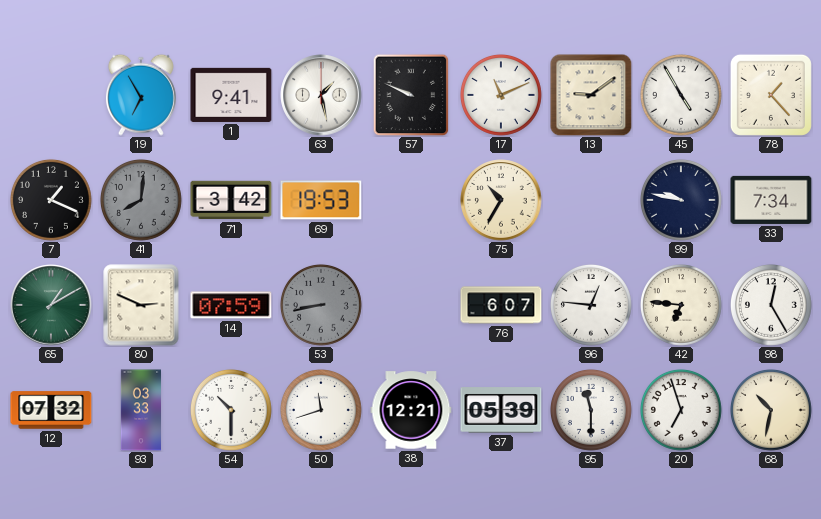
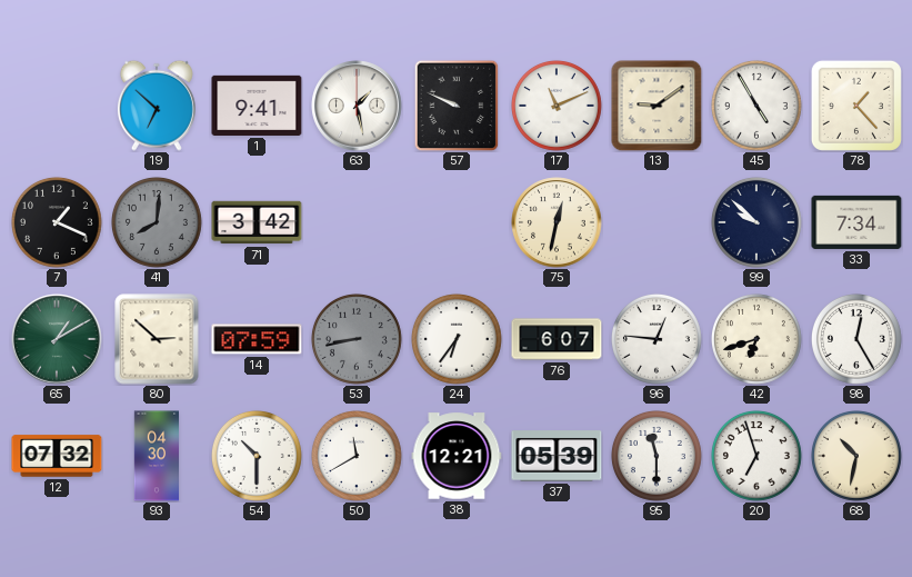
19: 6:55 -> 6:52 (157, 106)
69: 19:53 -> none (321, 200)
75: 10:35 -> 12:32 (557, 222)
99: 9:47 -> 9:52 (756, 222)
80: 2:49 -> 2:52 (157, 339)
24: none -> 6:36 (457, 339)
42: 6:46 -> 6:42 (756, 339)
93: 03:33 -> 04:30 (156, 456)
50: 11:42 -> 11:40 (357, 456)
